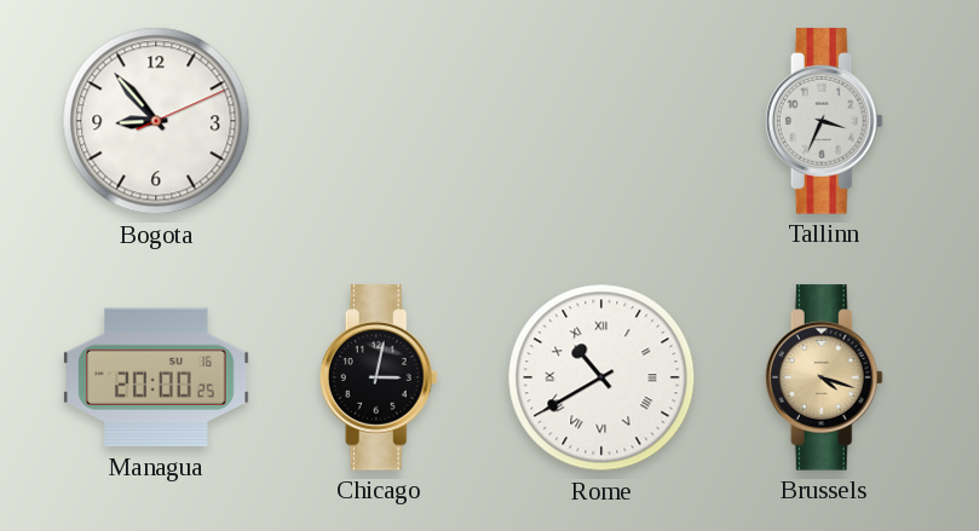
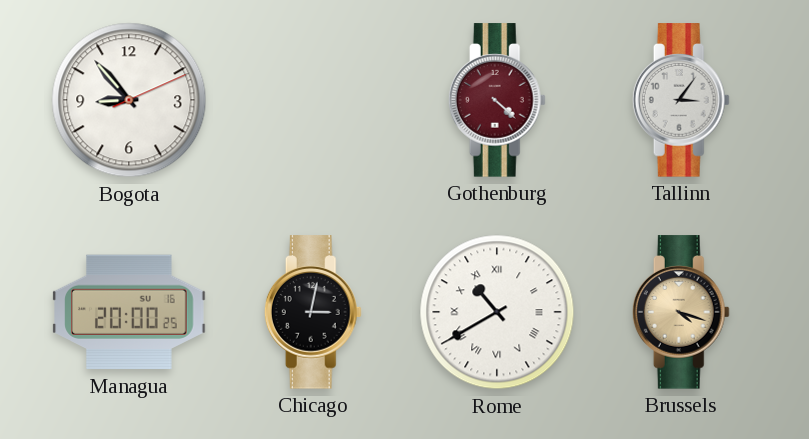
Gothenburg: none -> 4:22 (497, 100)
Tallinn: 3:34 -> 3:06 (681, 100)
